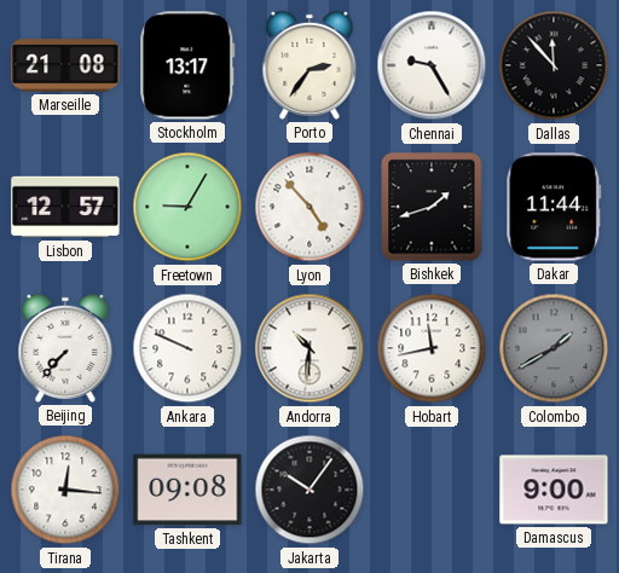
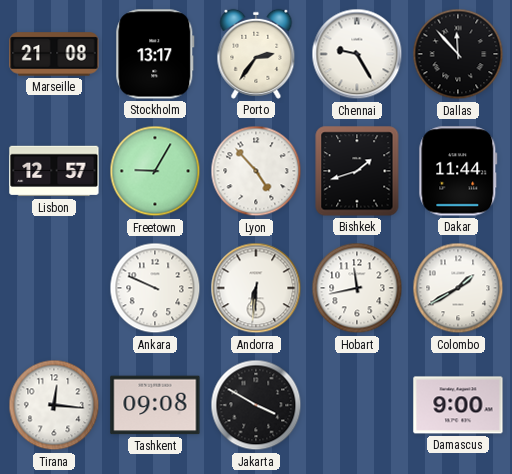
Beijing: 7:37 -> none (65, 348)
Andorra: 10:31 -> 6:31 (256, 288)
Colombo dial: grey -> white (458, 288)
Jakarta: 10:06 -> 3:50 (256, 405)
